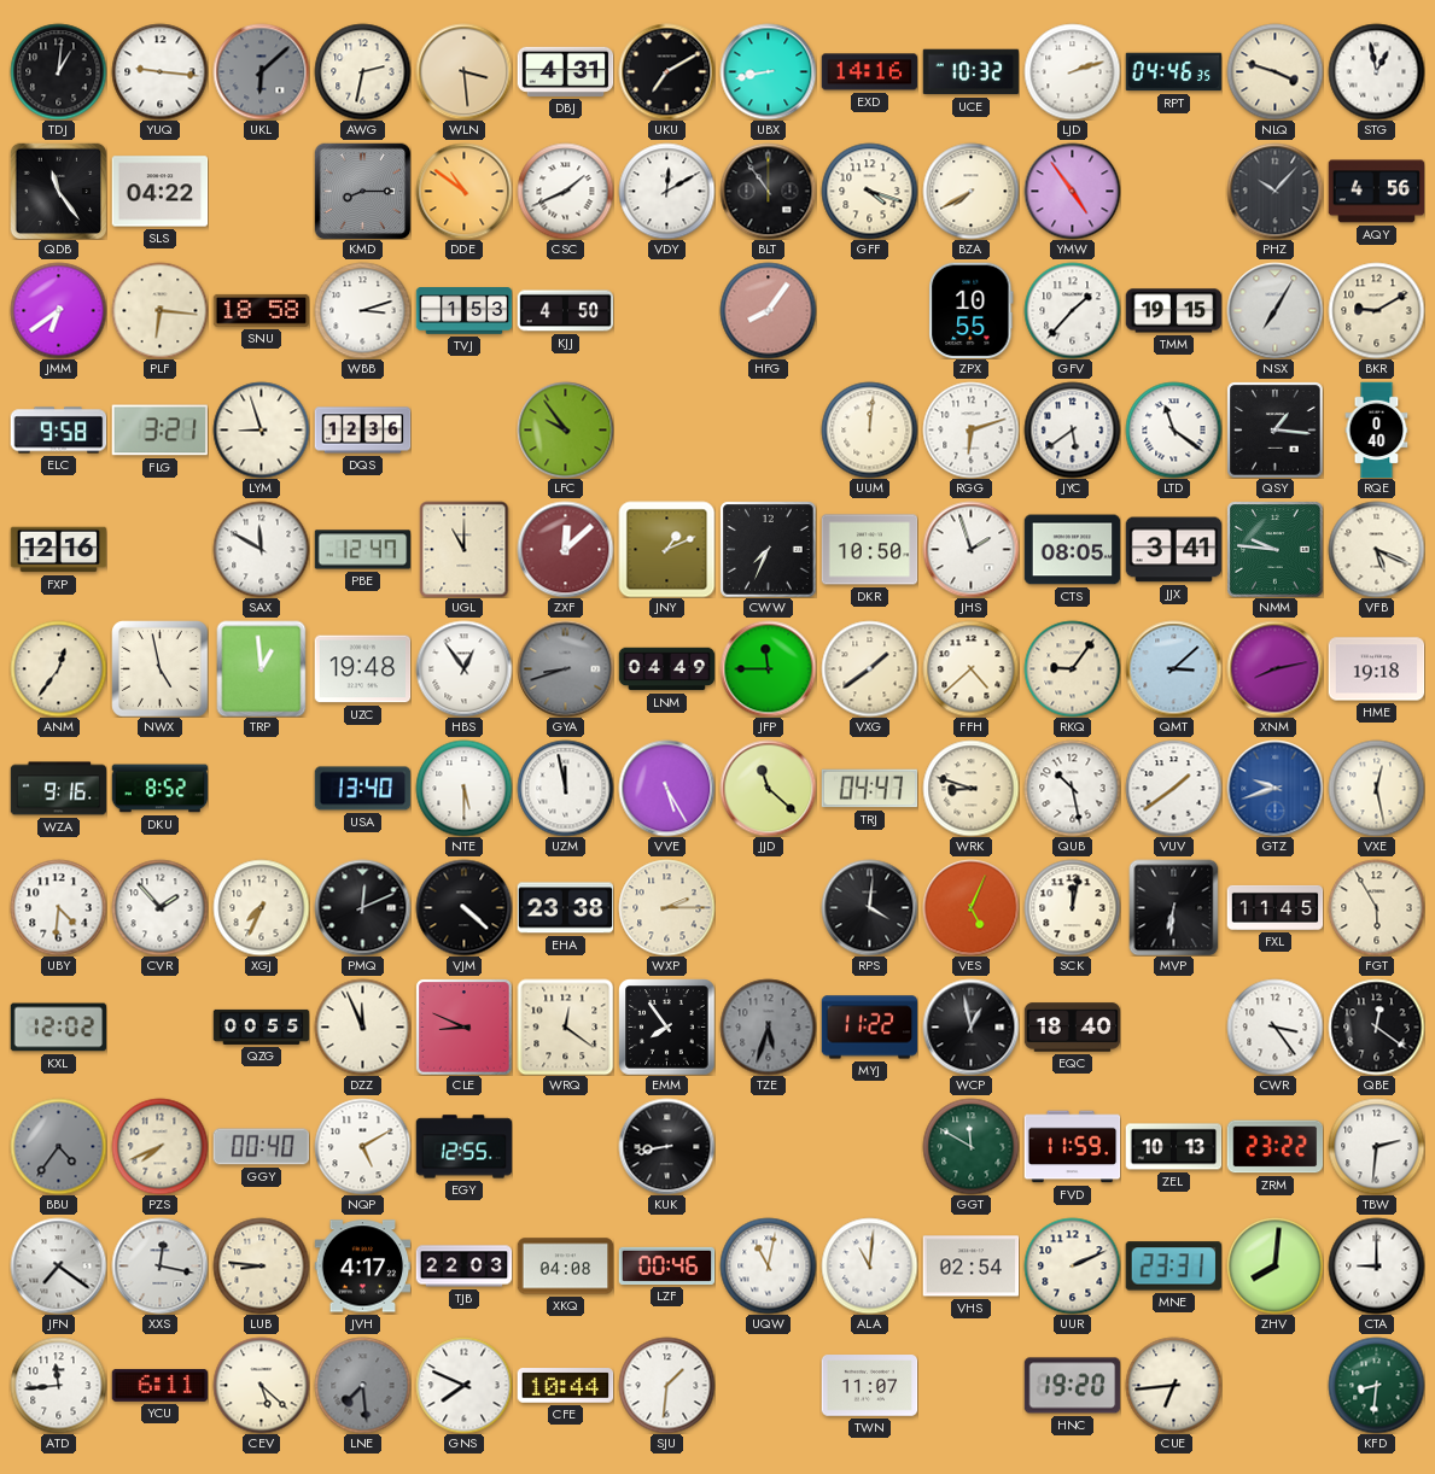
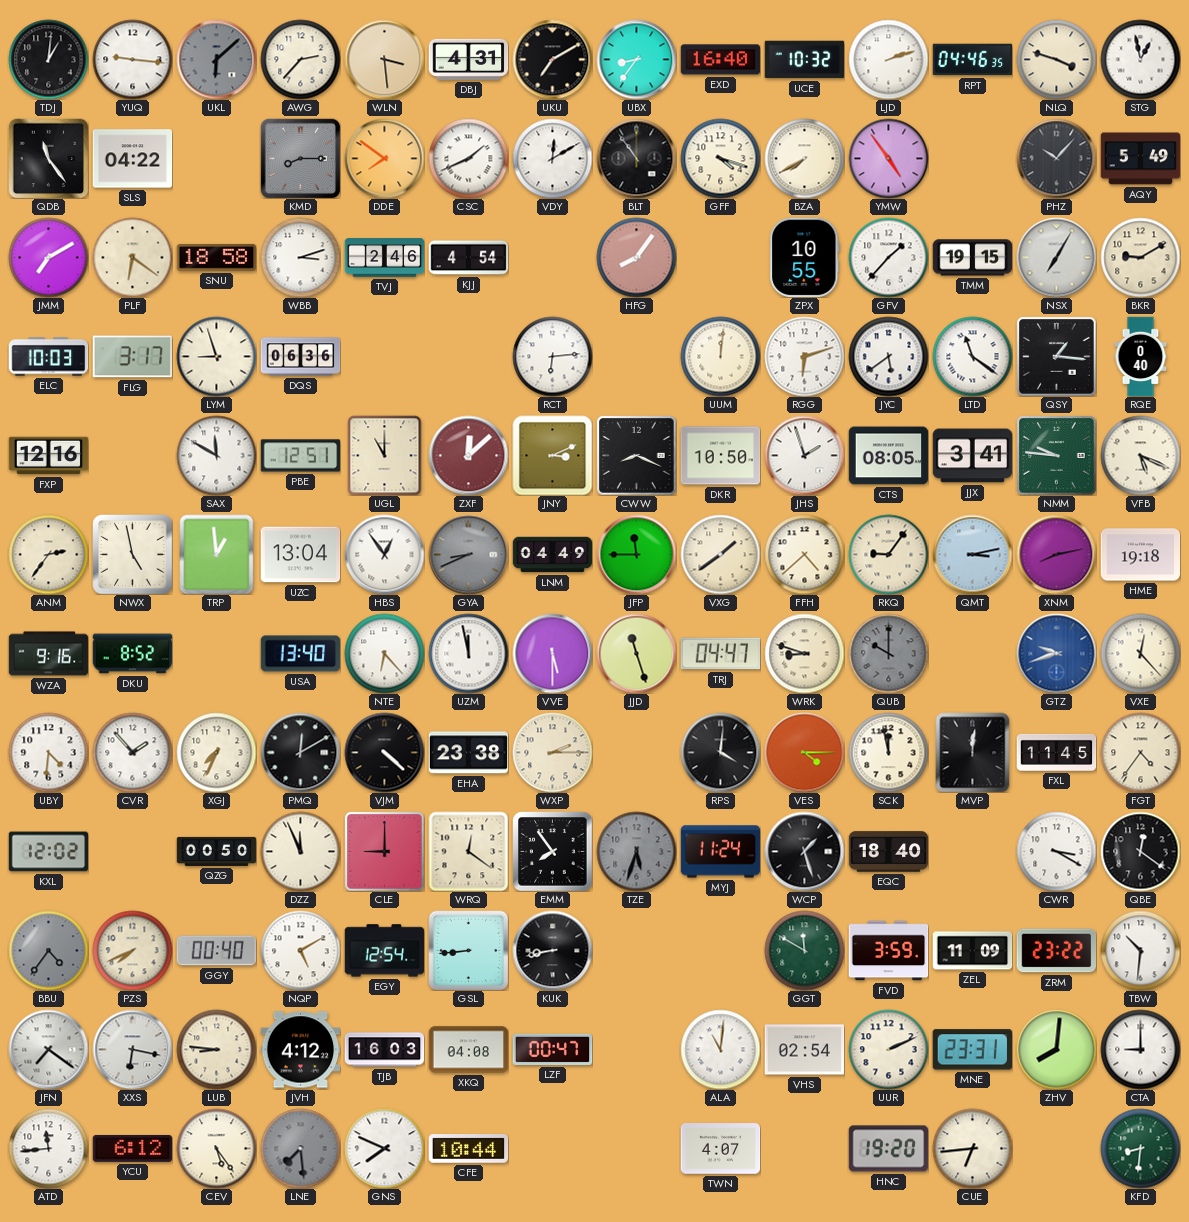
AWG: 2:32 -> 2:37 (300, 59)
UBX: 8:43 -> 8:36 (636, 59)
EXD: 14:16 -> 16:40 (720, 60)
DDE: 10:51 -> 7:51 (384, 158)
AQY: 4:56 -> 5:49 (1140, 159)
JMM: 6:39 -> 7:10 (48, 257)
PLF: 6:16 -> 6:21 (132, 257)
TVJ: 1:53 -> 2:46 (384, 258)
KJJ: 4:50 -> 4:54 (468, 258)
ELC: 9:58 -> 10:03 (48, 357)
FLG: 3:21 -> 3:17 (132, 357)
DQS: 12:36 -> 06:36 (300, 357)
LFC: 9:54 -> none (565, 429)
RCT: none -> 6:14 (552, 356)
PBE: 12:47 -> 12:51 (300, 456)
JNY: 1:11 -> 3:11 (552, 455)
CWW: 7:34 -> 8:19 (636, 455)
ANM: 12:36 -> 2:36 (48, 554)
UZC: 19:48 -> 13:04 (300, 555)
GYA: 8:42 -> 8:41 (468, 554)
QMT: 3:08 -> 3:13 (972, 554)
NTE: 5:30 -> 6:23 (384, 653)
VVE: 5:25 -> 5:30 (552, 653)
JJD: 11:22 -> 11:27 (636, 653)
QUB: 10:28 -> 10:00 (888, 653)
QUB dial: white -> grey (888, 653)
VUV: 1:39 -> none (1173, 788)
VXE: 12:28 -> 12:23 (1140, 653)
PMQ: 12:11 -> 12:10 (300, 752)
VES: 5:04 -> 4:15 (804, 752)
SCK: 12:02 -> 11:58 (888, 752)
MVP: 6:31 -> 12:01 (973, 752)
FGT: 5:55 -> 4:36 (1140, 752)
QZG: 00:55 -> 00:50 (216, 851)
CLE: 8:49 -> 9:00 (384, 851)
MYJ: 11:22 -> 11:24 (720, 852)
WCP: 12:58 -> 1:27 (804, 851)
CWR: 3:24 -> 3:20 (1056, 851)
EGY: 12:55 -> 12:54 (384, 951)
GSL: none -> 8:44 (468, 950)
FVD: 11:59 -> 3:59 (888, 951)
ZEL: 10:13 -> 11:09 (972, 951)
TBW: 2:31 -> 10:31 (1140, 950)
XXS: 12:17 -> 6:17 (132, 1049)
JVH: 4:17 -> 4:12 (300, 1050)
TJB: 22:03 -> 16:03 (384, 1050)
LZF: 00:46 -> 00:47 (552, 1049)
UQW: 11:02 -> none (768, 1265)
YCU: 6:11 -> 6:12 (132, 1149)
CEV: 5:22 -> 5:24 (216, 1148)
SJU: 1:31 -> none (666, 1385)
TWN: 11:07 -> 4:07 (720, 1149)
